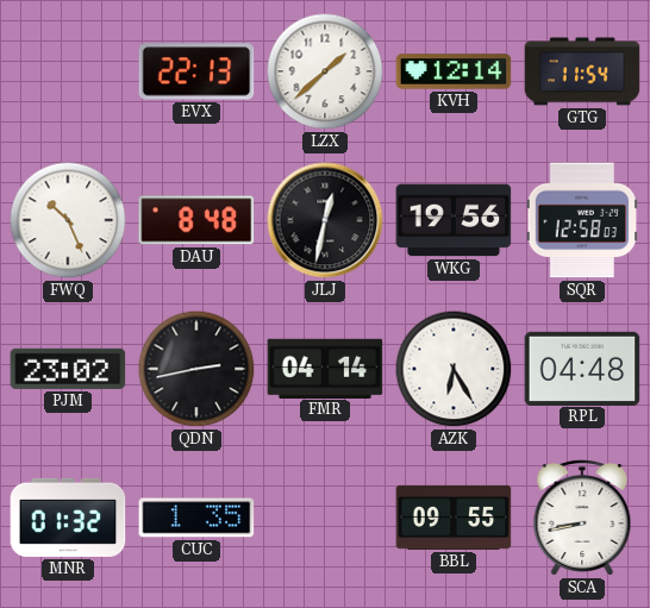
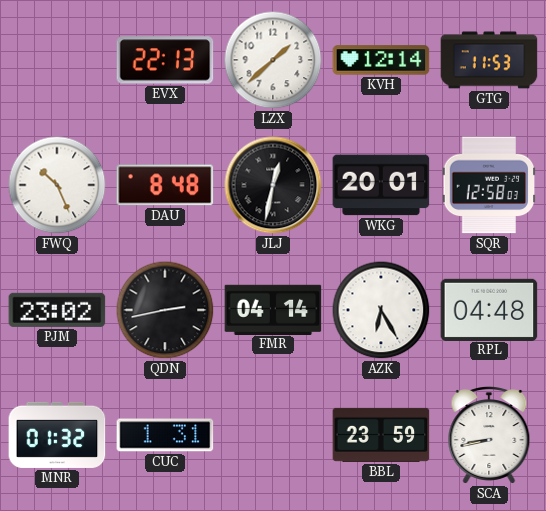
GTG: 11:54 -> 11:53 (489, 60)
WKG: 19:56 -> 20:01 (381, 185)
CUC: 1:35 -> 1:31 (165, 435)
BBL: 09:55 -> 23:59 (381, 435)
